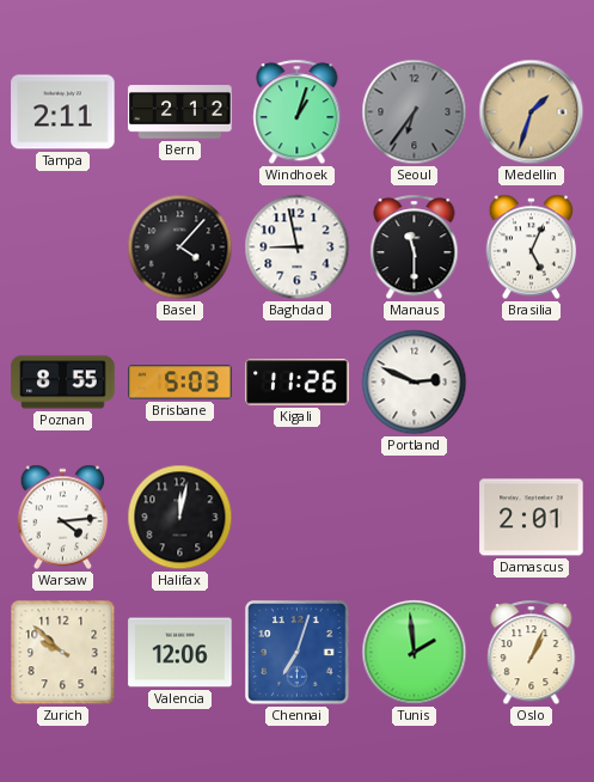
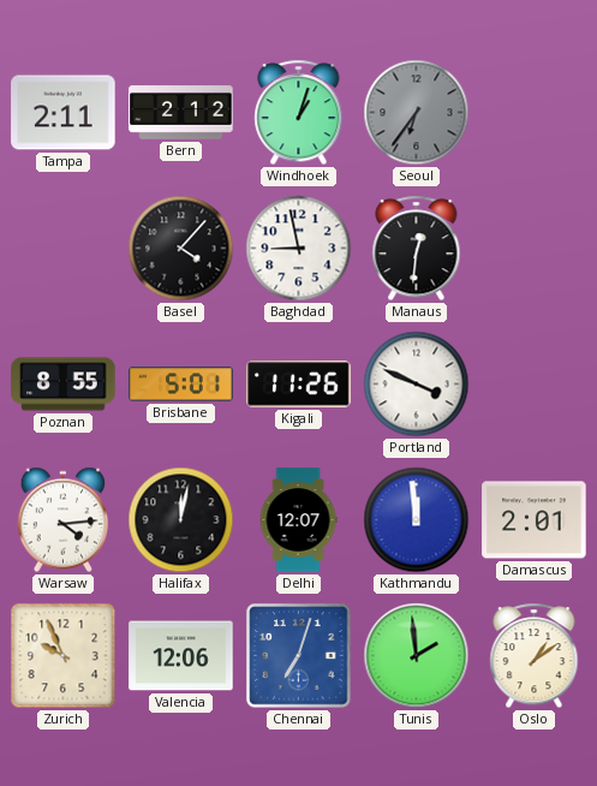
Medellin: 1:33 -> none (532, 112)
Manaus: 11:30 -> 12:31 (417, 249)
Brasilia: 5:04 -> none (532, 248)
Brisbane: 5:03 -> 5:01 (181, 385)
Portland: 2:49 -> 3:49 (417, 385)
Delhi: none -> 12:07 (298, 520)
Kathmandu: none -> 11:59 (417, 520)
Zurich: 9:52 -> 9:56 (64, 656)
Oslo: 1:04 -> 1:09 (535, 656)
